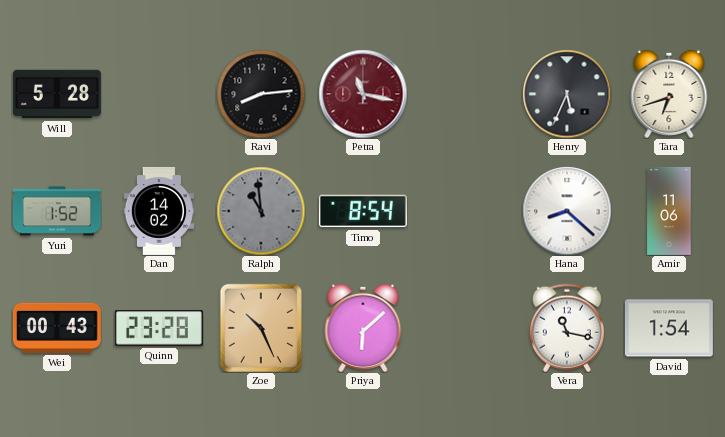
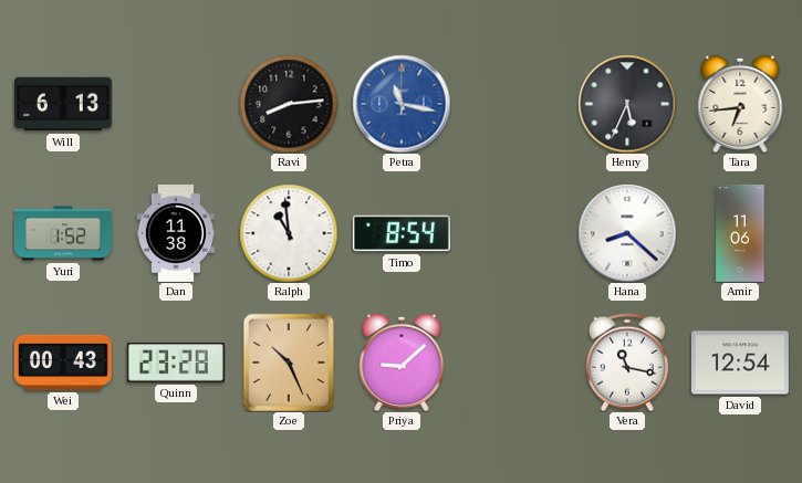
Will: 5:28 -> 6:13 (63, 104)
Petra dial: burgundy -> blue (402, 104)
Tara: 6:42 -> 6:44 (740, 104)
Dan: 14:02 -> 11:38 (176, 233)
Ralph dial: grey -> white (289, 233)
Priya: 6:08 -> 9:08 (402, 363)
David: 1:54 -> 12:54 (740, 363)
